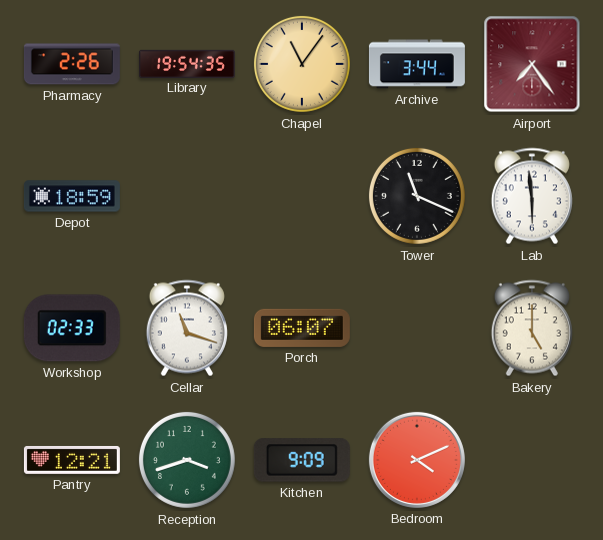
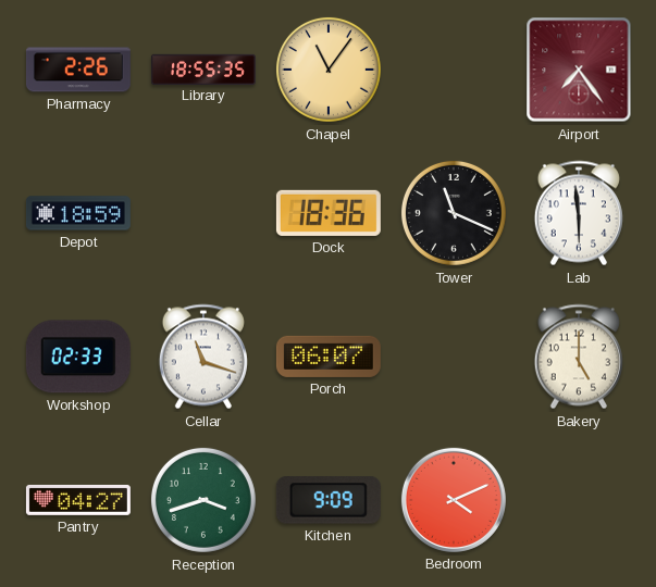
Library: 19:54 -> 18:55 (203, 68)
Archive: 3:44 -> none (417, 64)
Dock: none -> 18:36 (329, 213)
Pantry: 12:21 -> 04:27 (78, 500)
